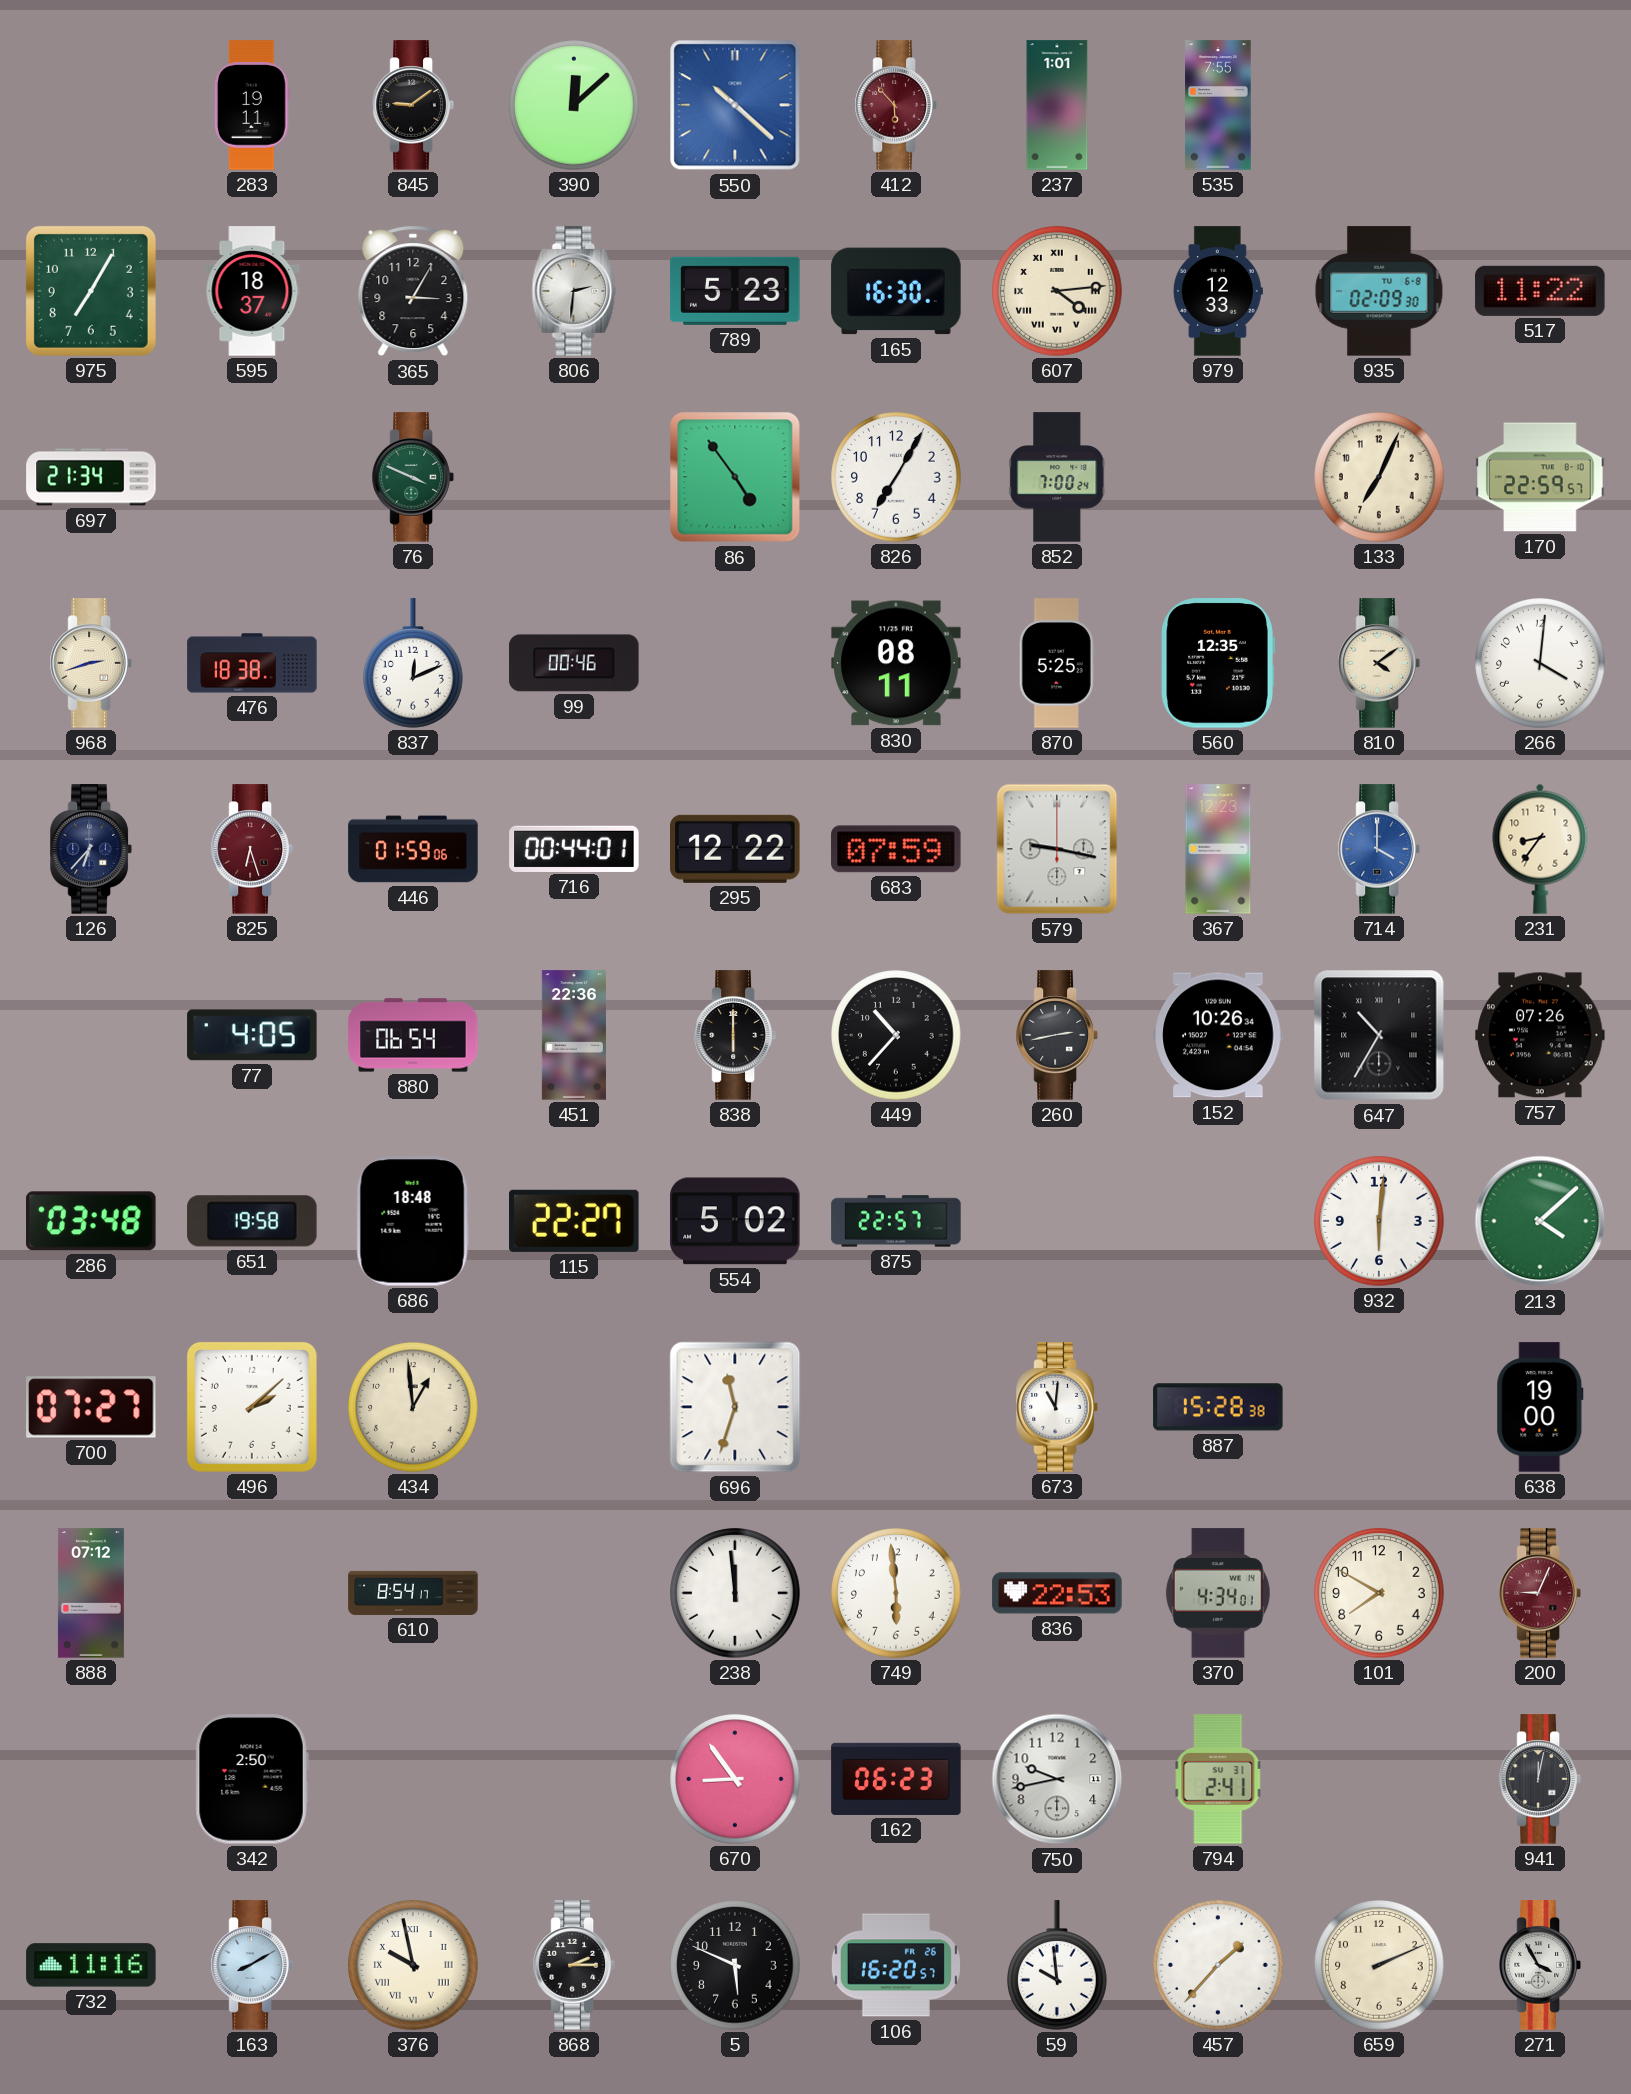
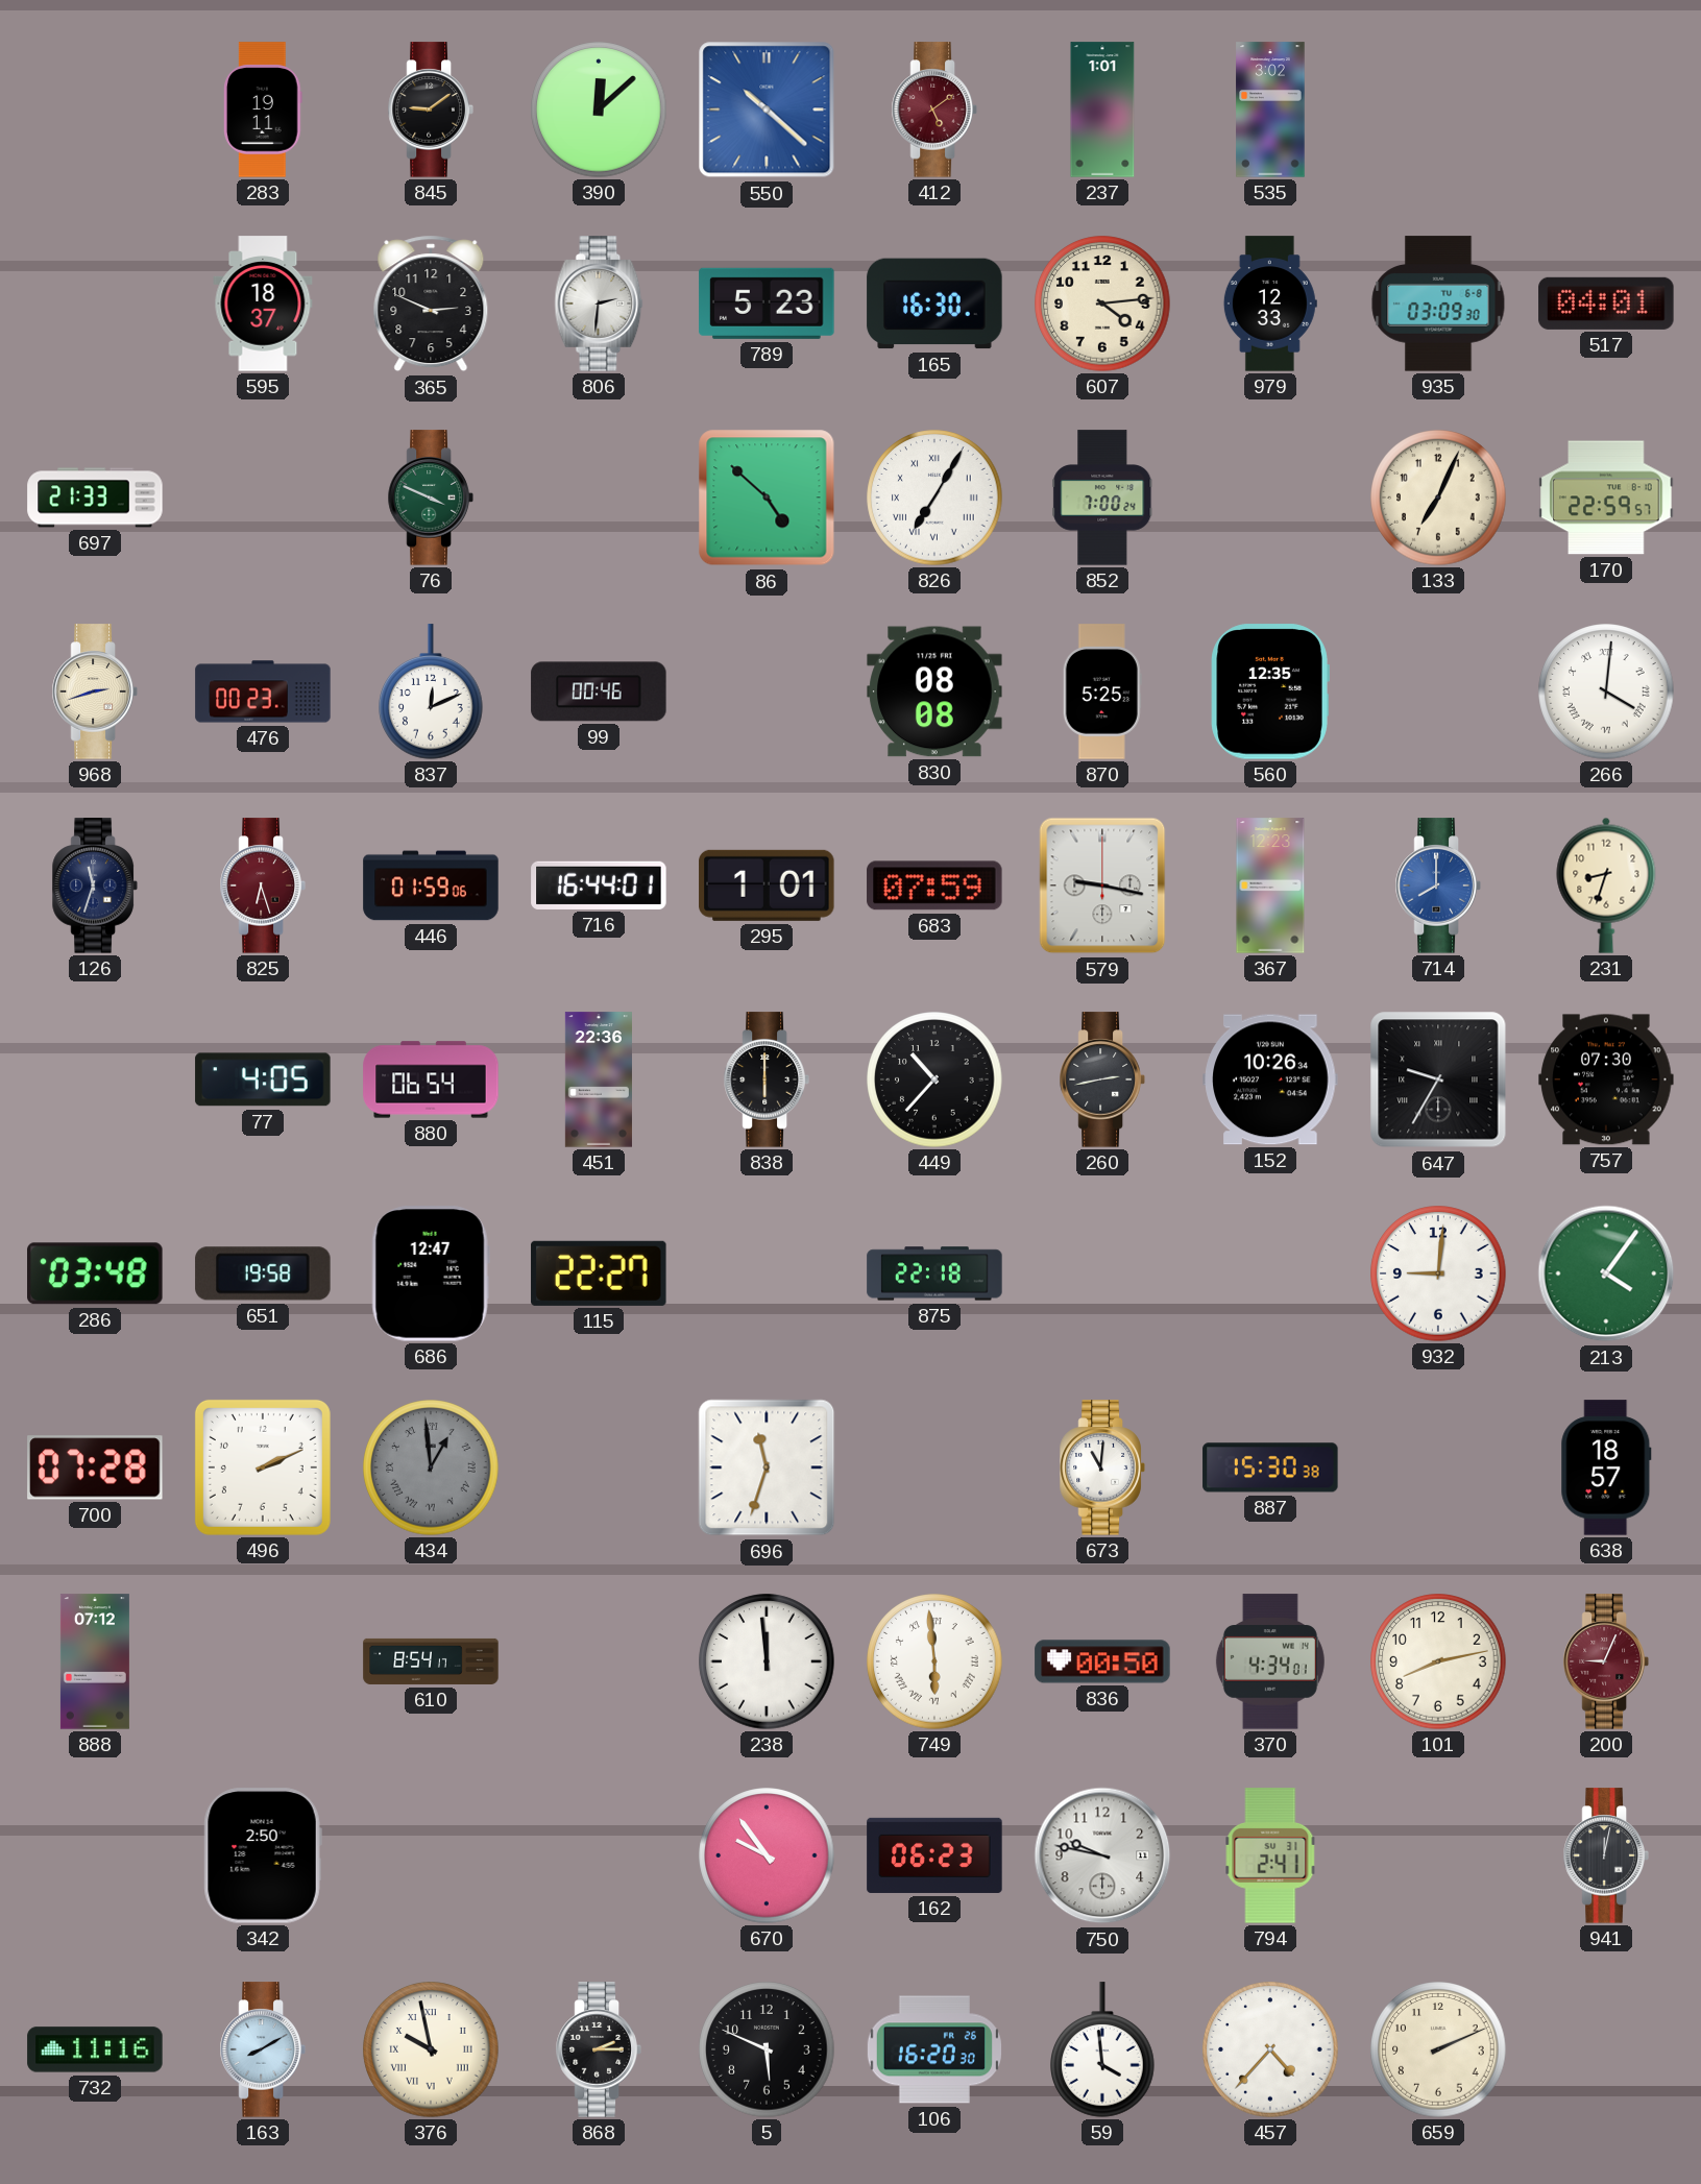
412: 5:53 -> 5:09 (934, 110)
535: 7:55 -> 3:02 (1270, 110)
975: 7:05 -> none (91, 291)
365: 3:05 -> 2:49 (431, 304)
607 numerals: Roman -> Arabic (1102, 304)
935: 02:09 -> 03:09 (1438, 304)
517: 11:22 -> 04:01 (1606, 304)
697: 21:34 -> 21:33 (95, 498)
86: 4:54 -> 4:52 (767, 498)
826 numerals: Arabic -> Roman (934, 498)
476: 18:38 -> 00:23 (263, 691)
830: 08:11 -> 08:08 (934, 691)
810: 4:09 -> none (1379, 663)
266 numerals: Arabic -> Roman (1606, 691)
126: 6:37 -> 11:33 (95, 885)
716: 00:44 -> 16:44 (599, 885)
295: 12:22 -> 1:01 (767, 885)
714: 4:00 -> 8:00 (1438, 885)
231: 8:36 -> 8:33 (1606, 885)
647: 10:35 -> 9:35 (1438, 1079)
757: 07:26 -> 07:30 (1606, 1079)
686: 18:48 -> 12:47 (431, 1273)
554: 5:02 -> none (735, 1221)
875: 22:57 -> 22:18 (934, 1273)
932: 6:01 -> 9:01 (1438, 1273)
213: 4:08 -> 4:06 (1606, 1273)
700: 07:27 -> 07:28 (95, 1467)
496: 2:08 -> 2:11 (263, 1467)
434 dial: cream -> grey (431, 1467)
434 numerals: Arabic -> Roman (431, 1467)
887: 15:28 -> 15:30 (1270, 1467)
638: 19:00 -> 18:57 (1606, 1467)
749 numerals: Arabic -> Roman (934, 1661)
836: 22:53 -> 00:50 (1102, 1661)
101: 7:50 -> 8:13 (1438, 1661)
670: 8:54 -> 9:54 (767, 1855)
750: 9:43 -> 9:47 (1102, 1855)
106: 16:20:57 -> 16:20:30 (934, 2049)
59: 9:59 -> 3:59 (1103, 2049)
457: 1:37 -> 4:37 (1270, 2049)
271: 3:55 -> none (1540, 1965)
